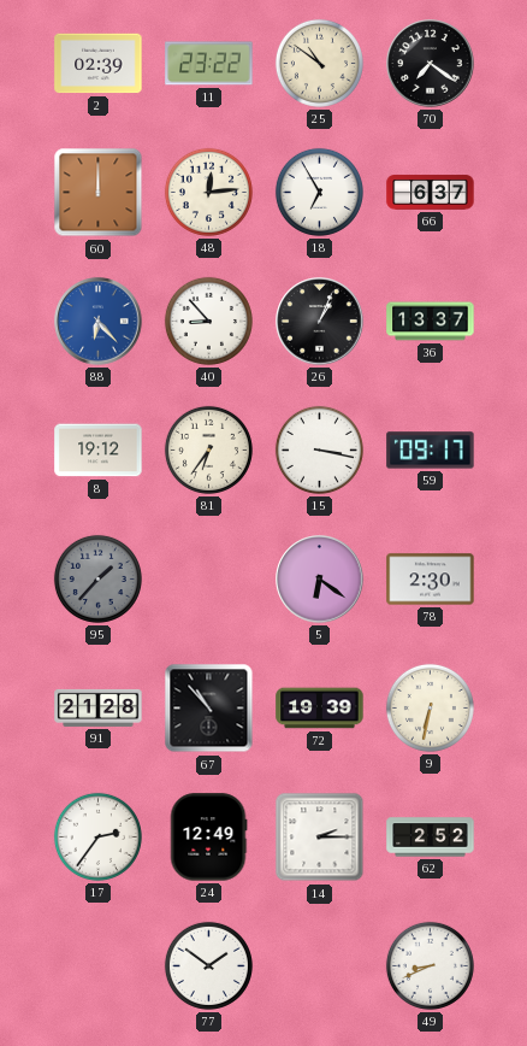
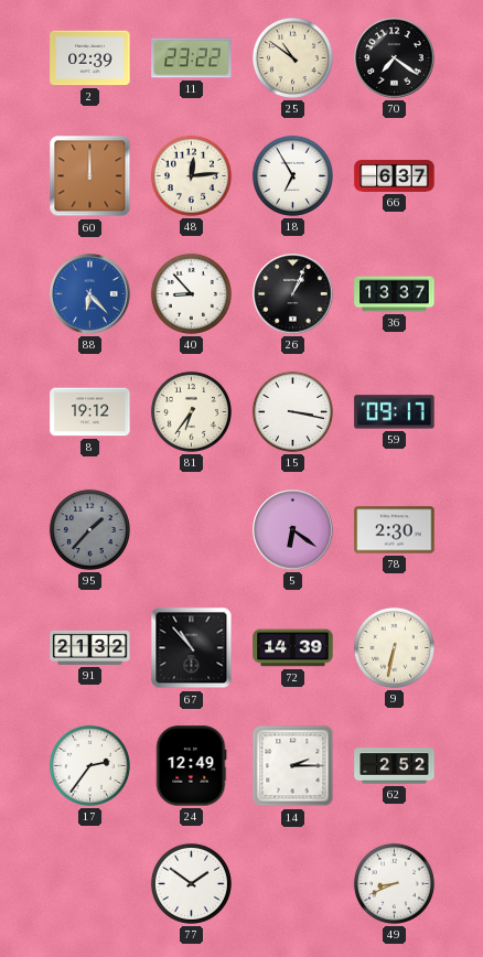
91: 21:28 -> 21:32 (90, 647)
72: 19:39 -> 14:39 (293, 648)
